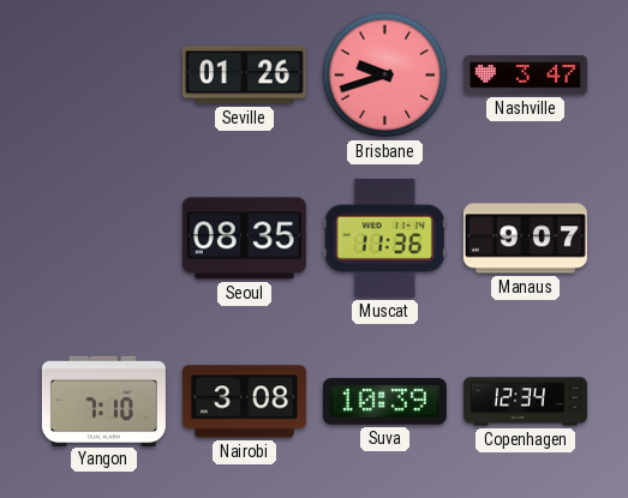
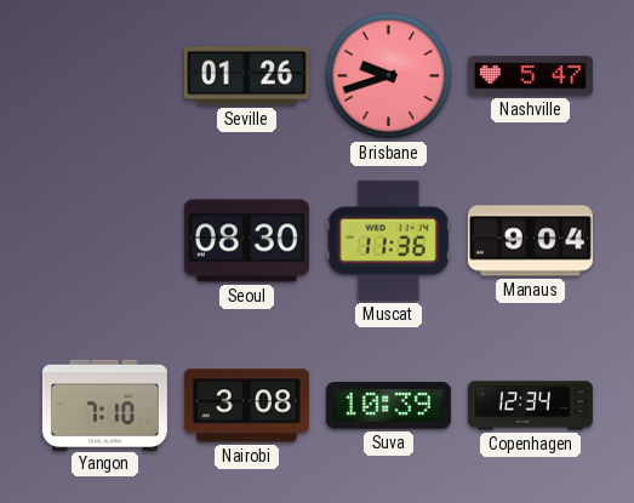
Nashville: 3:47 -> 5:47 (530, 76)
Seoul: 08:35 -> 08:30 (246, 241)
Manaus: 9:07 -> 9:04 (530, 241)
